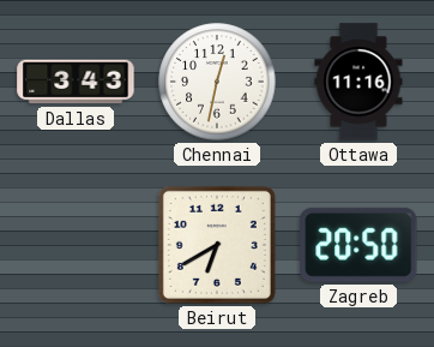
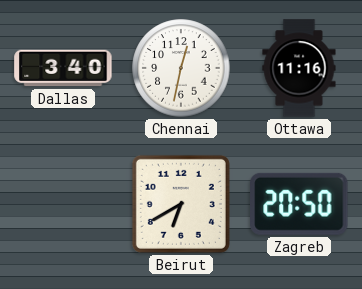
Dallas: 3:43 -> 3:40 (63, 68)
